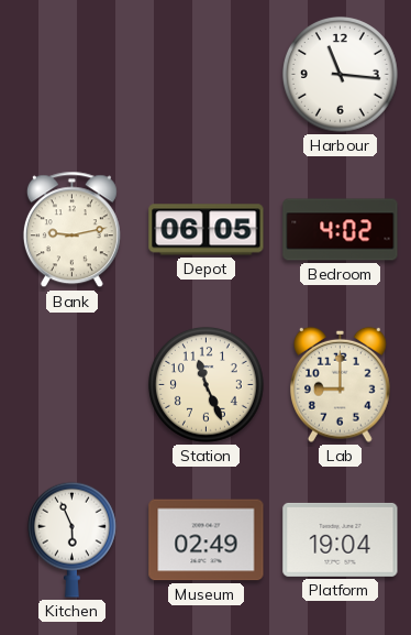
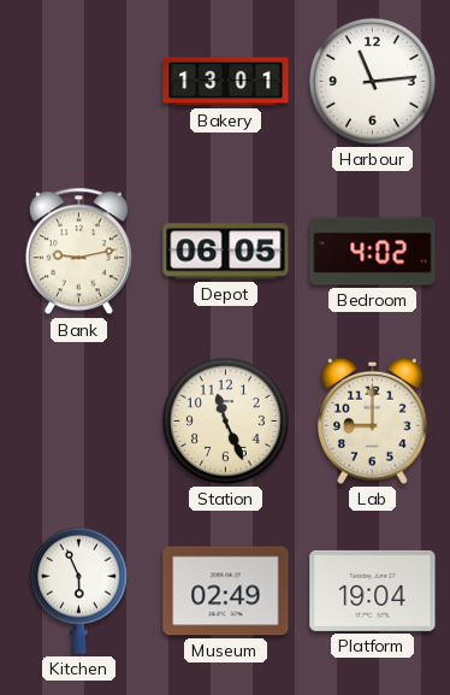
Bakery: none -> 13:01 (226, 82)
Harbour: 11:16 -> 11:14 (373, 82)
